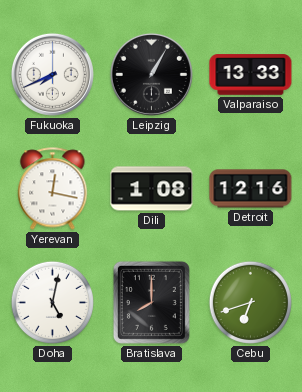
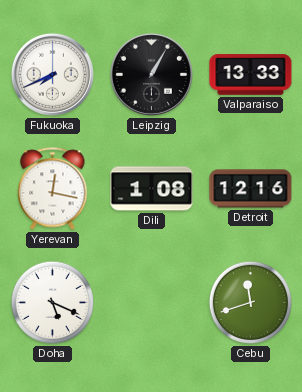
Doha: 5:02 -> 5:19 (52, 302)
Bratislava: 8:00 -> none (151, 302)
Cebu: 6:42 -> 11:42 (250, 302)
